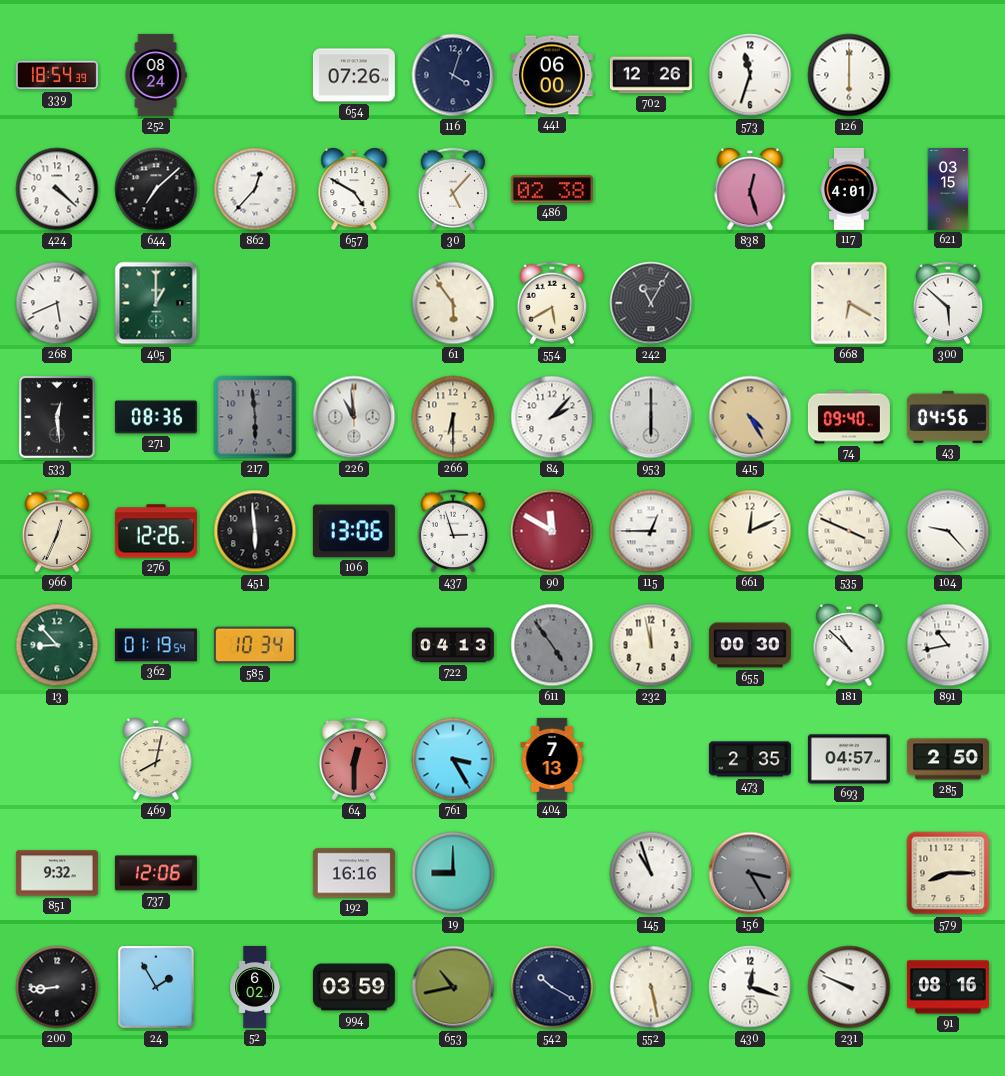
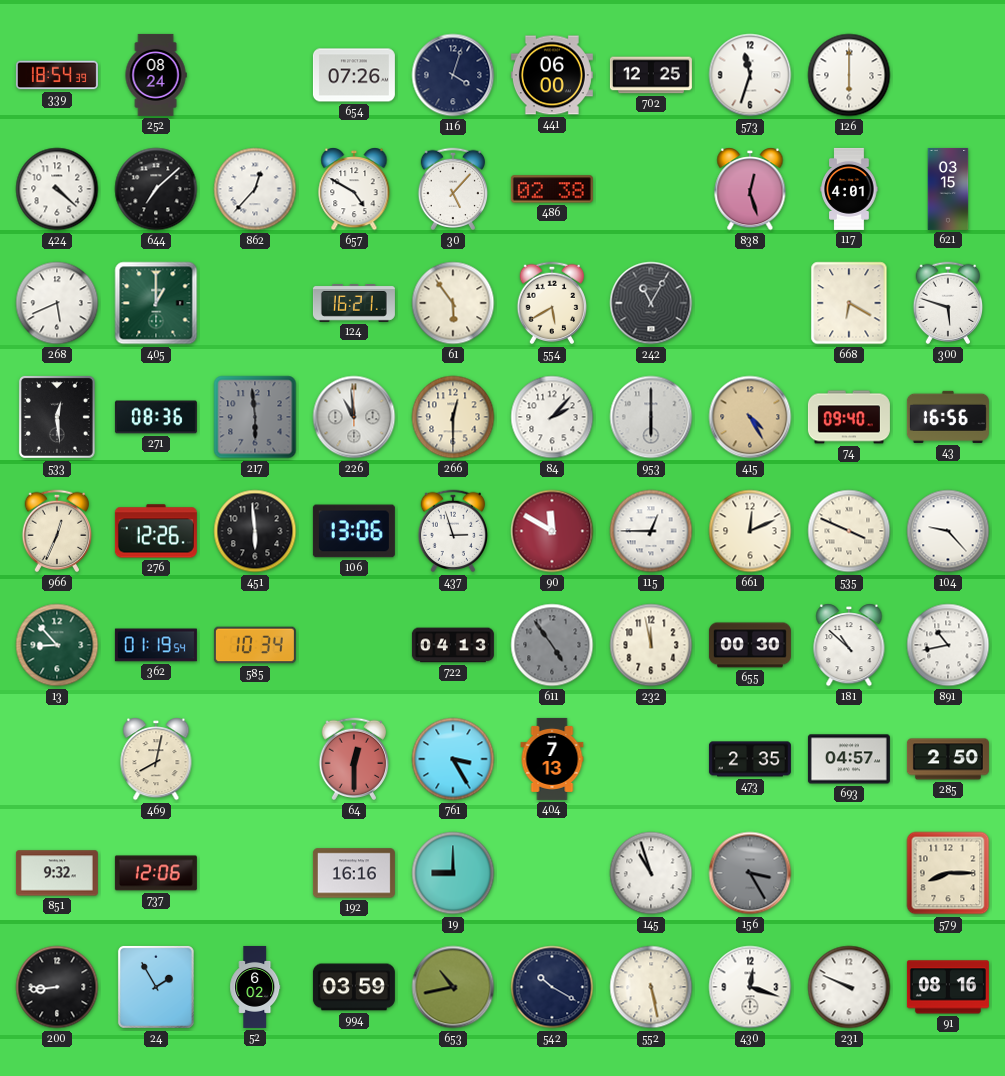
702: 12:26 -> 12:25 (651, 75)
124: none -> 16:21 (354, 304)
300: 5:52 -> 5:48 (948, 303)
266: 6:30 -> 12:30 (453, 417)
43: 04:56 -> 16:56 (948, 417)
